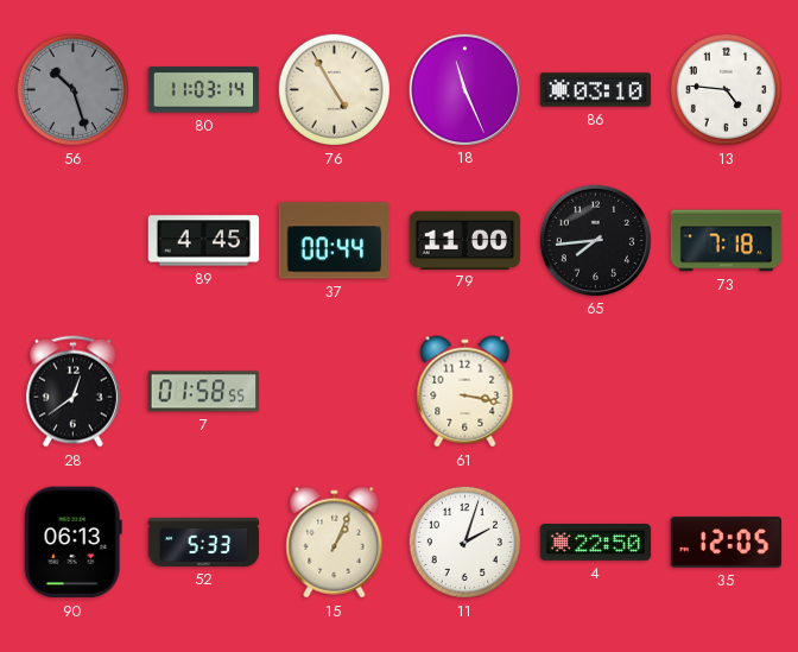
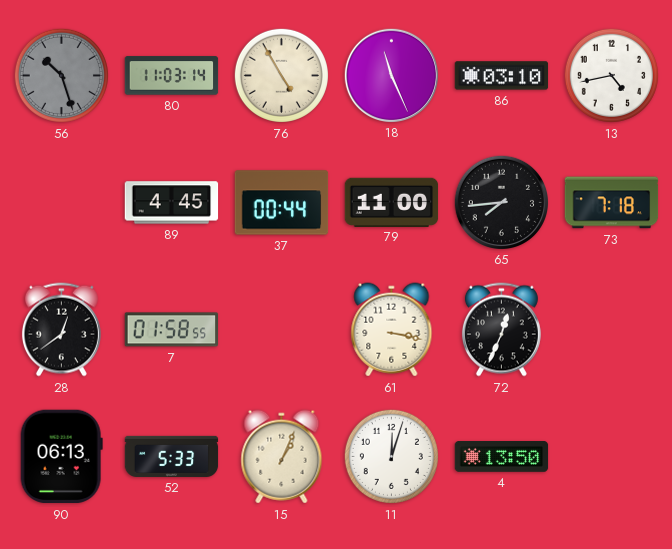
13: 4:46 -> 4:43 (611, 75)
72: none -> 12:34 (501, 330)
11: 2:03 -> 12:03 (391, 456)
4: 22:50 -> 13:50 (502, 457)
35: 12:05 -> none (727, 543)
